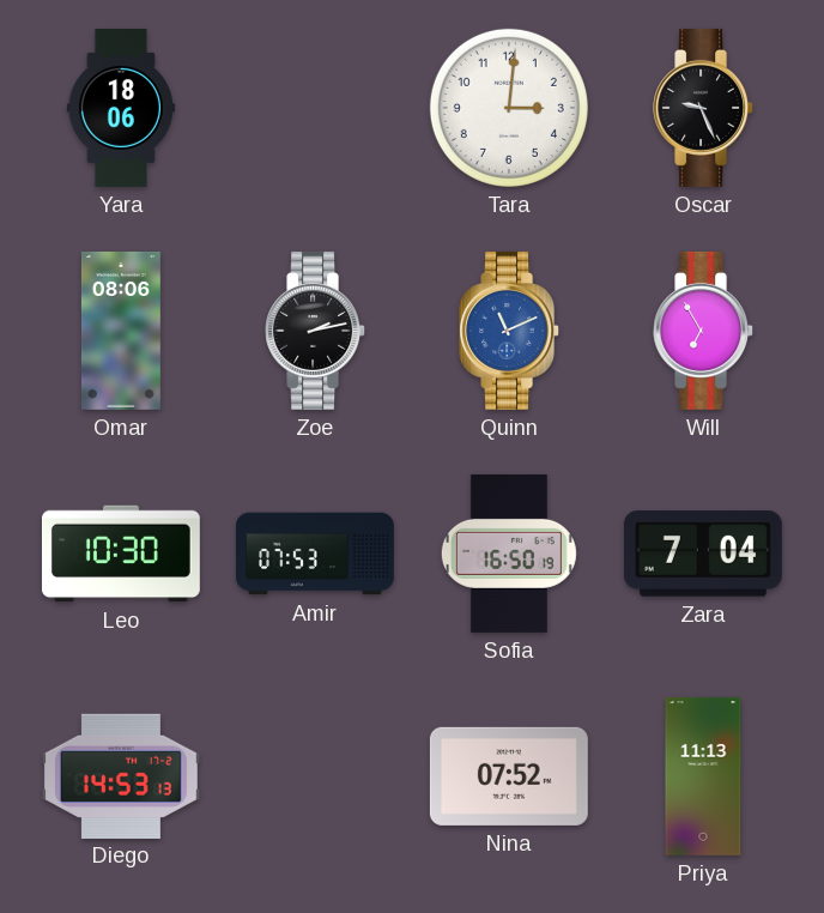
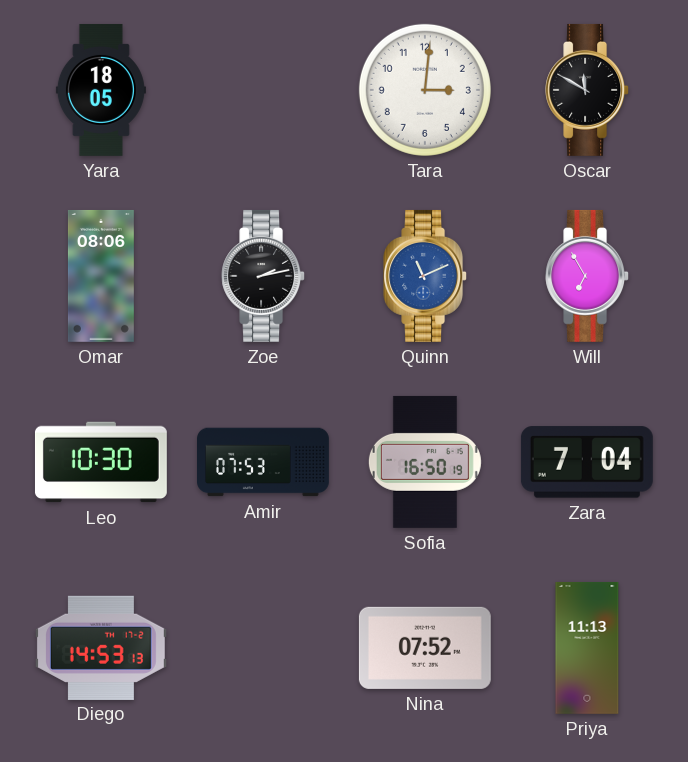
Yara: 18:06 -> 18:05 (101, 90)
Oscar: 9:26 -> 11:50 (588, 90)
